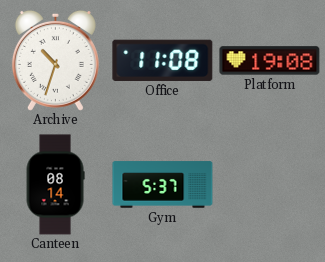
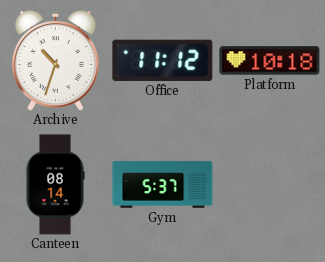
Office: 11:08 -> 11:12 (163, 60)
Platform: 19:08 -> 10:18 (270, 61)
